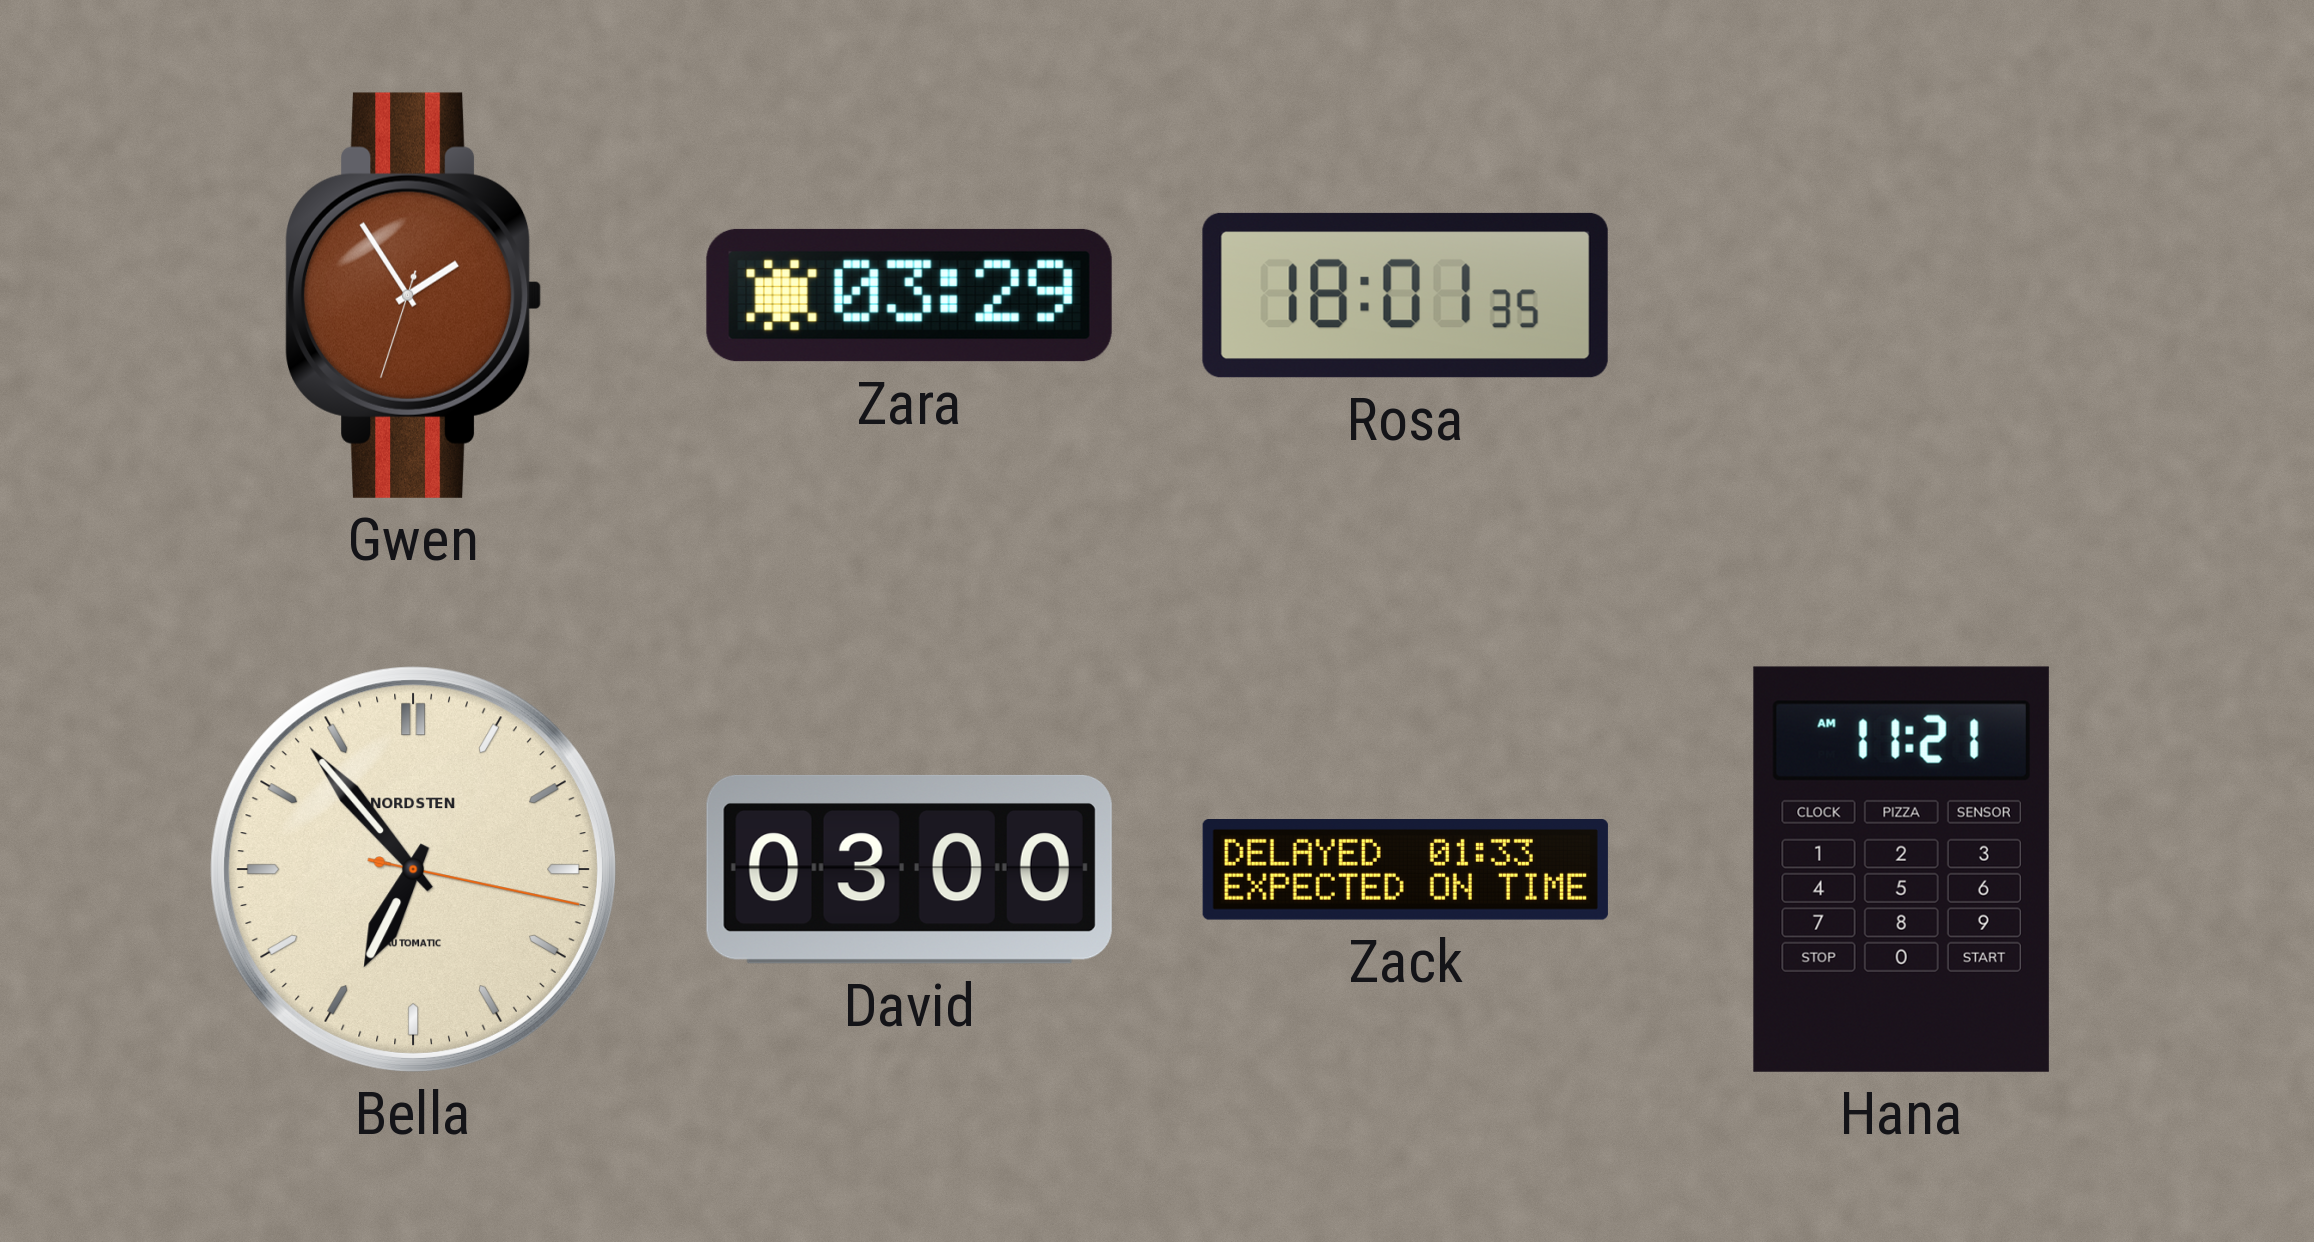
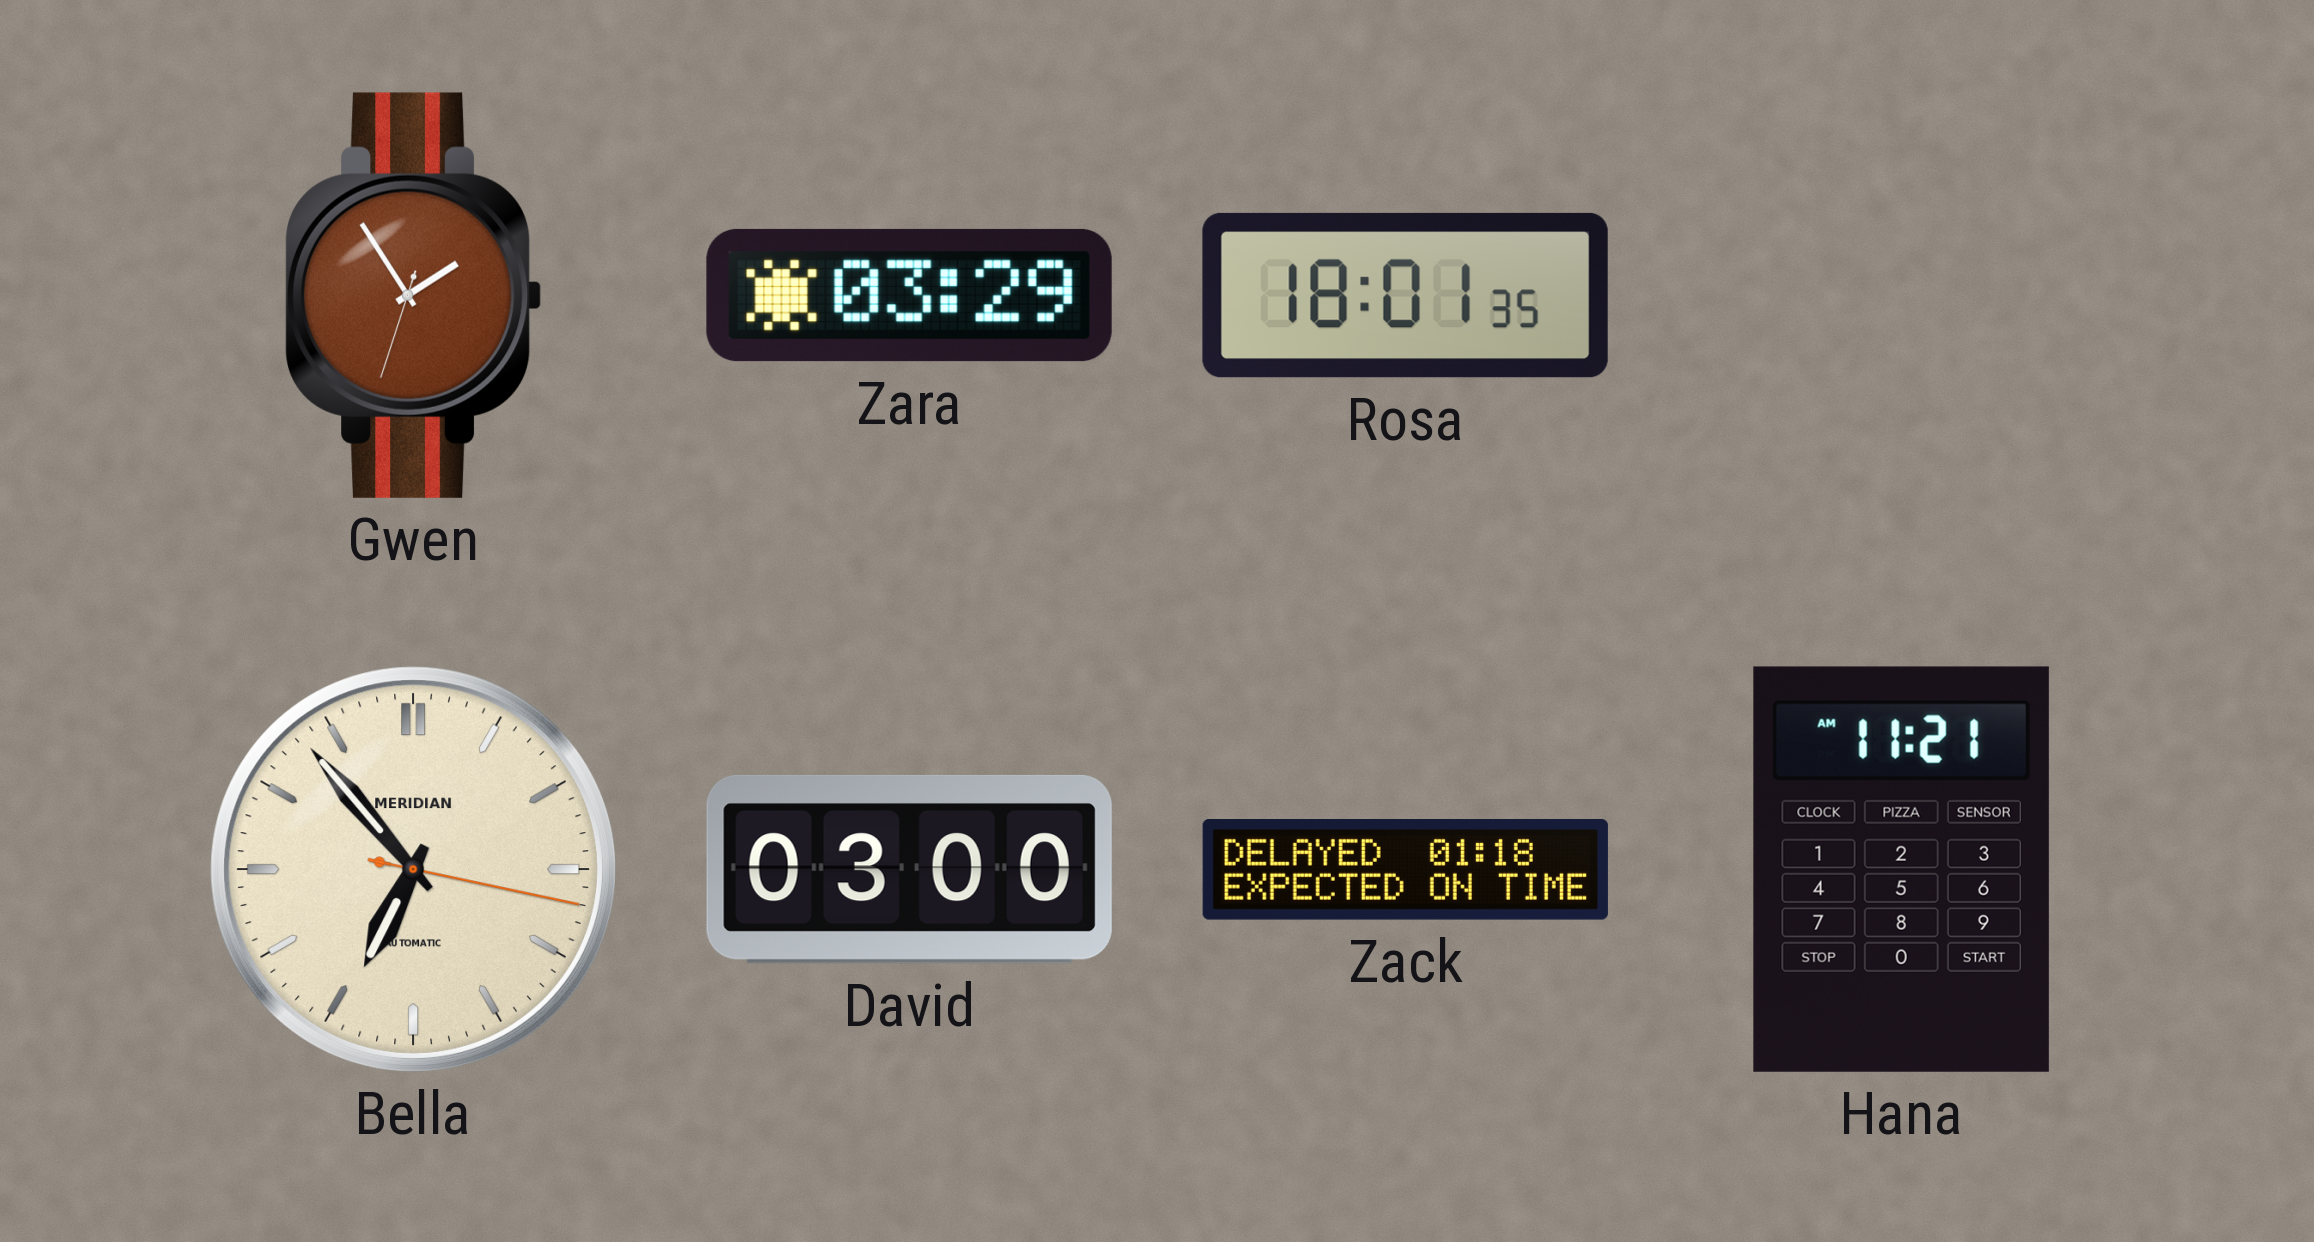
Bella brand: NORDSTEN -> MERIDIAN (413, 869)
Zack: 01:33 -> 01:18 (1405, 870)
